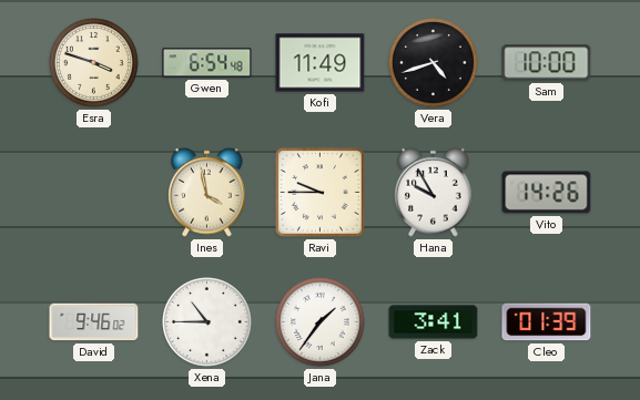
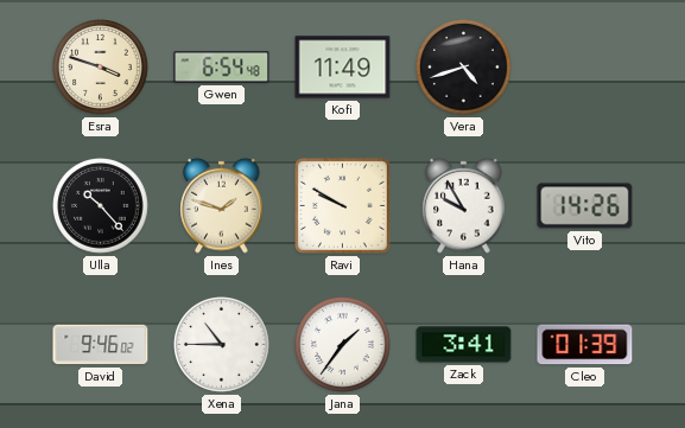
Sam: 10:00 -> none (547, 63)
Ulla: none -> 10:23 (101, 206)
Ines: 3:58 -> 1:48 (222, 205)
Ravi: 9:45 -> 9:50 (342, 205)
